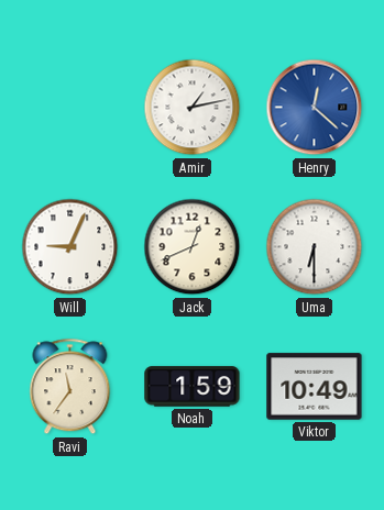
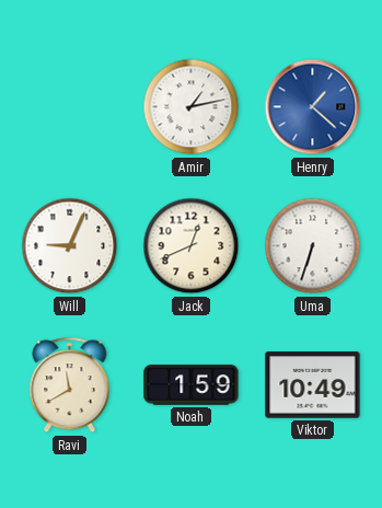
Henry: 12:22 -> 1:22 (313, 107)
Uma: 6:30 -> 6:33 (313, 246)
Ravi: 11:36 -> 11:40 (70, 385)
